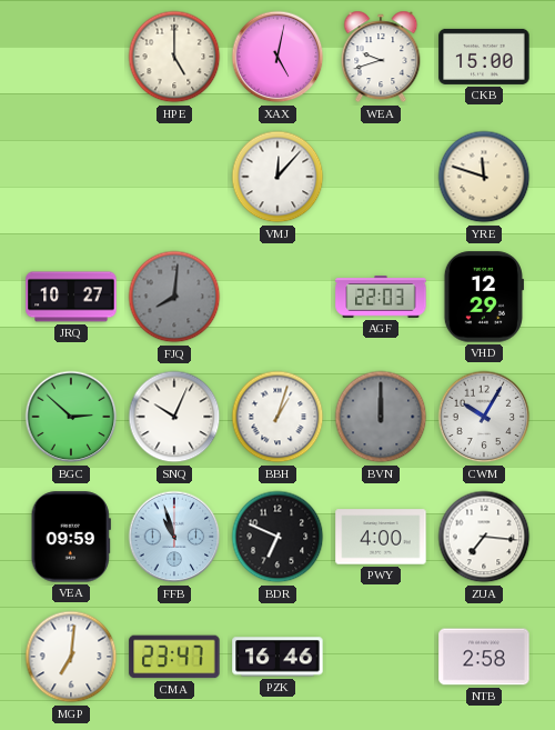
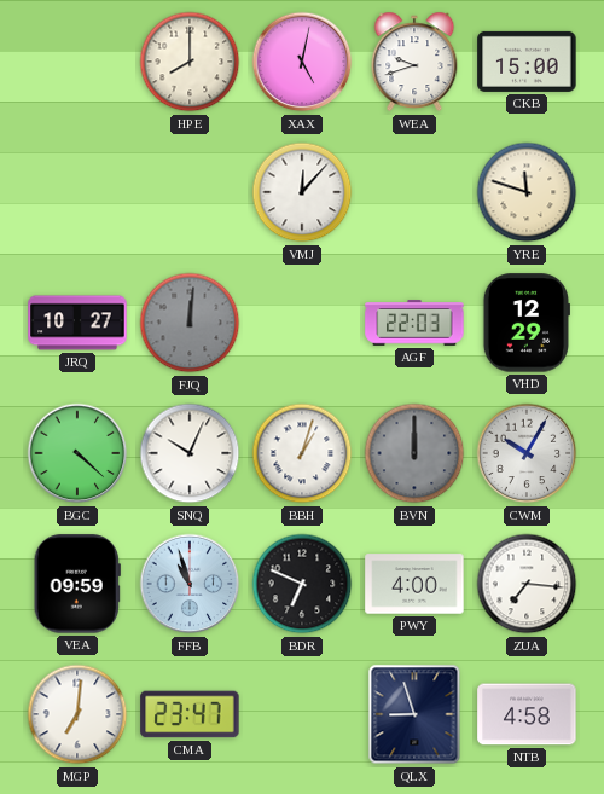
HPE: 5:00 -> 8:00 (190, 62)
FJQ: 8:01 -> 12:01 (190, 323)
BGC: 2:52 -> 4:22 (77, 453)
PZK: 16:46 -> none (277, 657)
QLX: none -> 8:57 (414, 714)
NTB: 2:58 -> 4:58 (527, 714)
